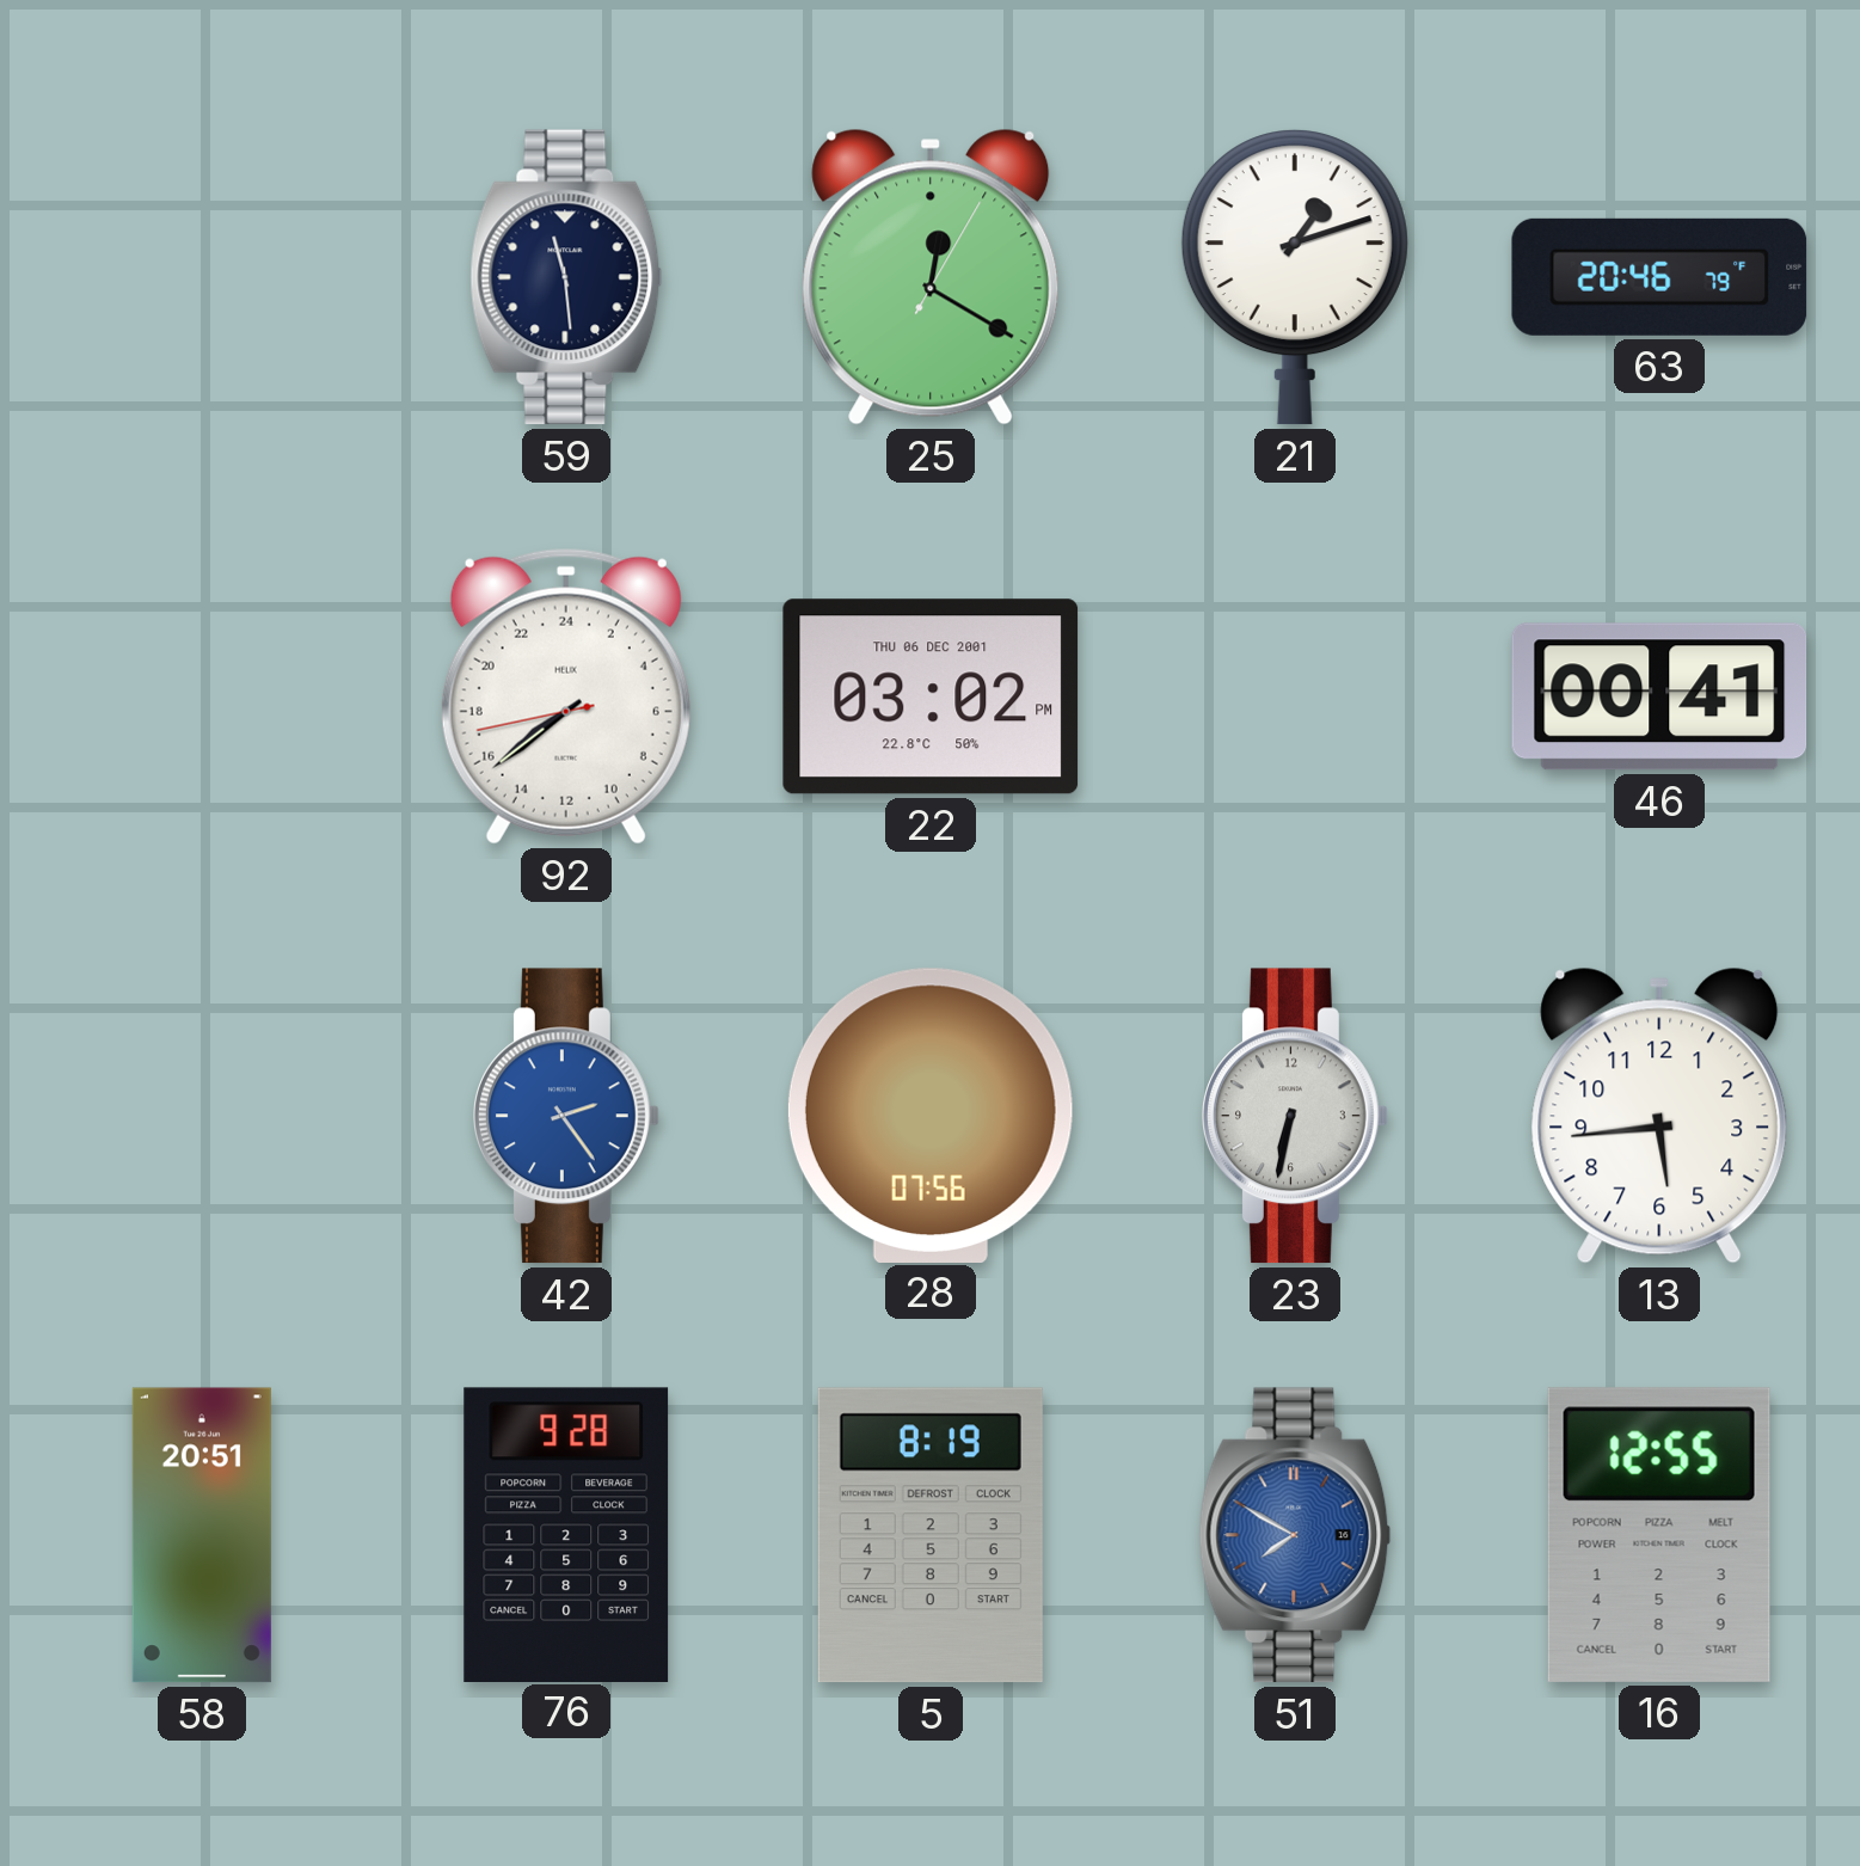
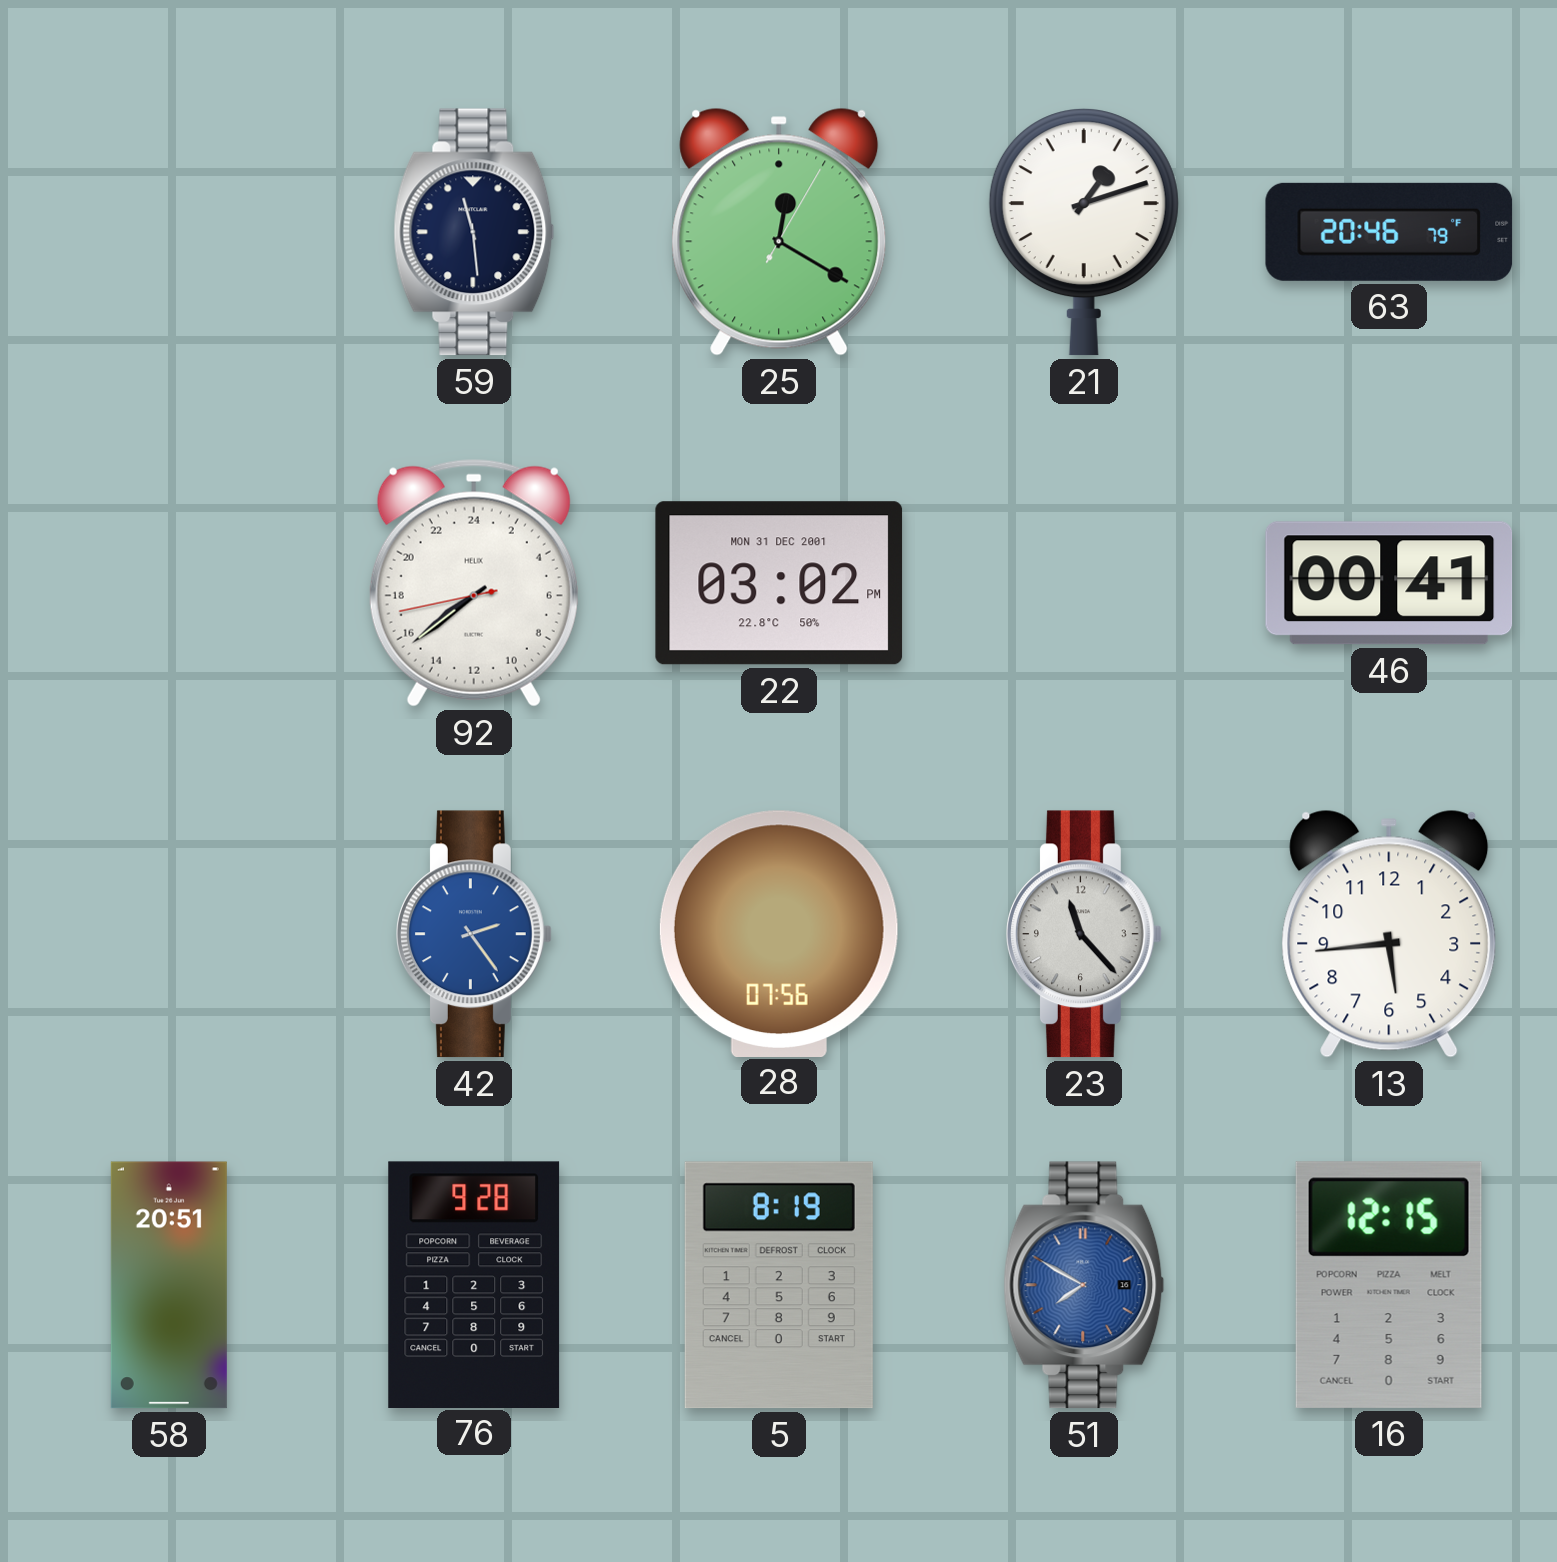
22 date: THU 06 DEC 2001 -> MON 31 DEC 2001 (779, 583)
23: 6:32 -> 11:23 (1085, 934)
16: 12:55 -> 12:15 (1389, 1285)
